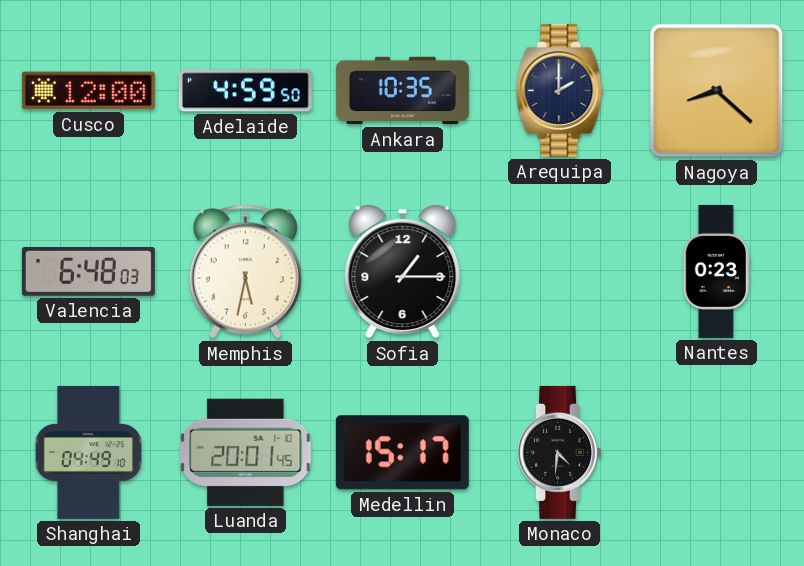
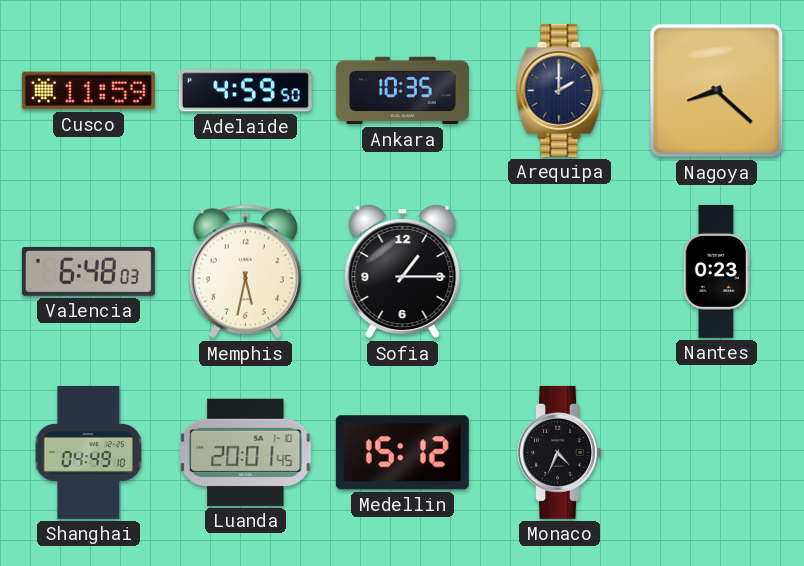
Cusco: 12:00 -> 11:59 (88, 91)
Medellin: 15:17 -> 15:12 (402, 453)
Monaco: 4:31 -> 4:34 (560, 452)
